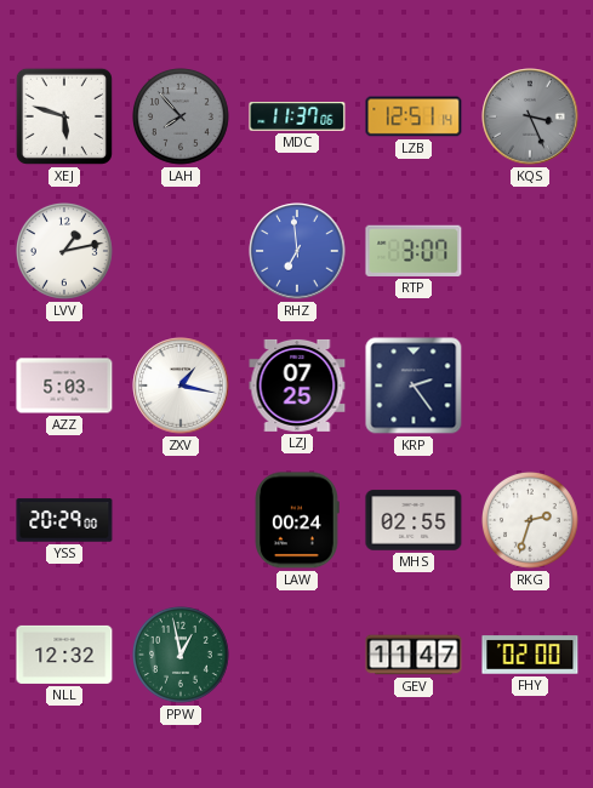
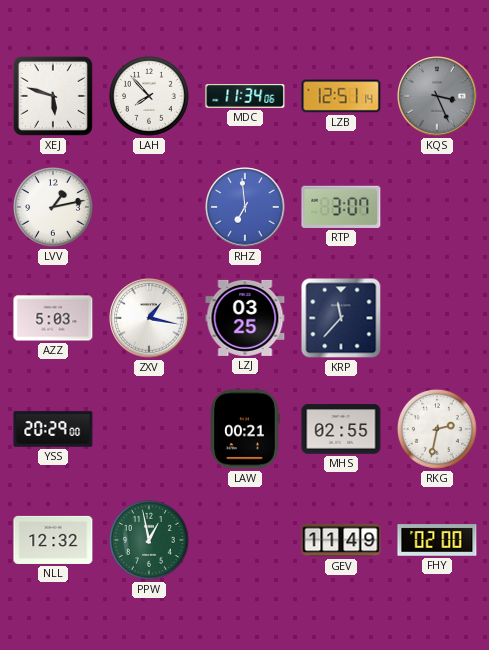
LAH dial: grey -> white (150, 97)
MDC: 11:37 -> 11:34 (245, 97)
LZJ: 07:25 -> 03:25 (245, 318)
KRP: 2:24 -> 11:37 (341, 318)
LAW: 00:24 -> 00:21 (245, 429)
RKG: 2:33 -> 2:32 (438, 430)
GEV: 11:47 -> 11:49 (341, 540)
